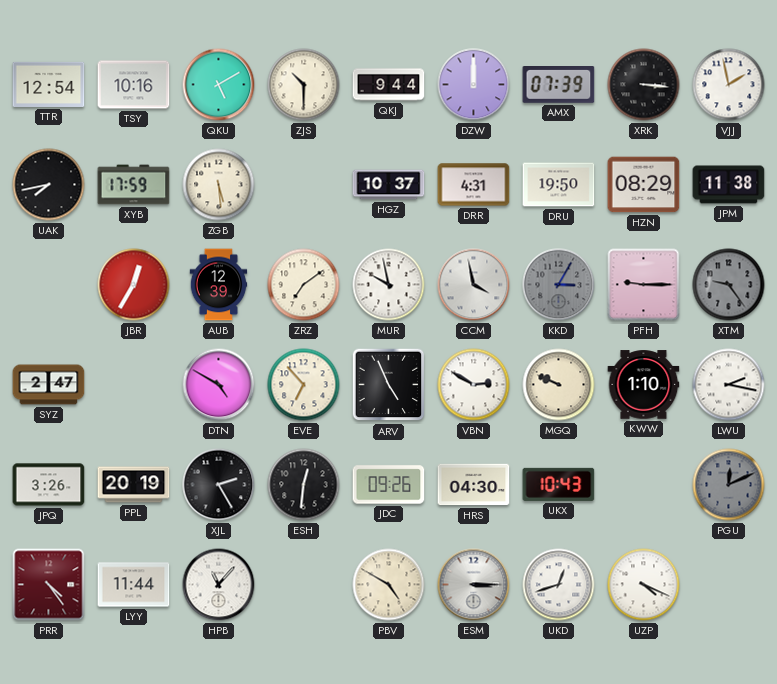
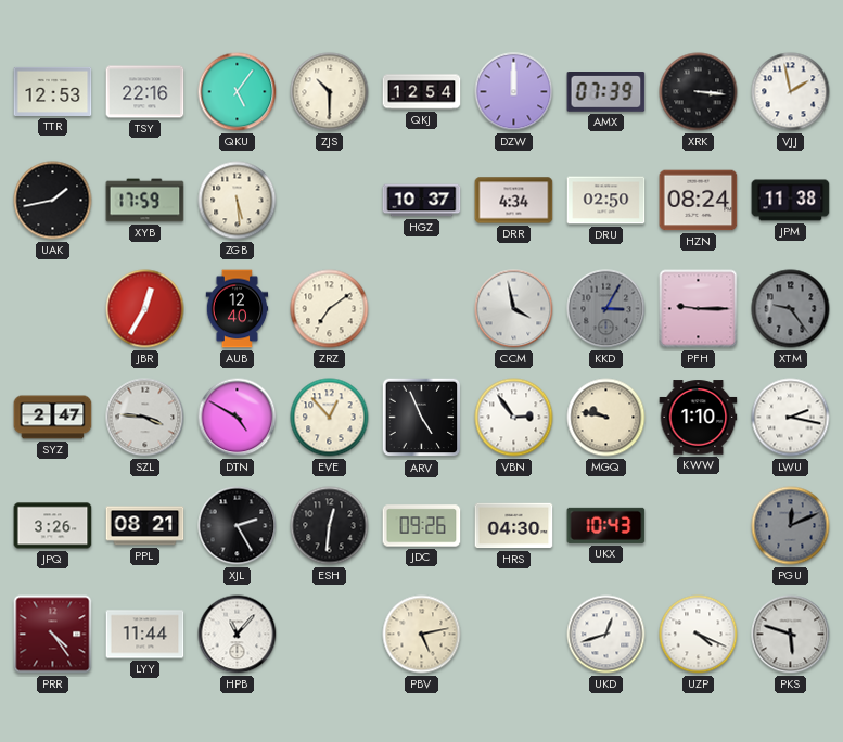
TTR: 12:54 -> 12:53 (53, 91)
TSY: 10:16 -> 22:16 (145, 92)
QKU: 5:10 -> 5:06 (238, 92)
QKJ: 9:44 -> 12:54 (422, 92)
UAK: 7:43 -> 1:43 (53, 201)
DRR: 4:31 -> 4:34 (514, 201)
DRU: 19:50 -> 02:50 (606, 201)
HZN: 08:29 -> 08:24 (699, 201)
AUB: 12:39 -> 12:40 (238, 309)
MUR: 9:58 -> none (389, 285)
SZL: none -> 3:46 (145, 418)
EVE: 6:53 -> 12:53 (330, 418)
VBN: 2:50 -> 2:54 (514, 418)
MGQ: 9:49 -> 9:47 (606, 418)
PPL: 20:19 -> 08:21 (145, 526)
PBV: 4:50 -> 5:13 (422, 635)
ESM: 3:15 -> none (474, 585)
PKS: none -> 5:48 (791, 635)
